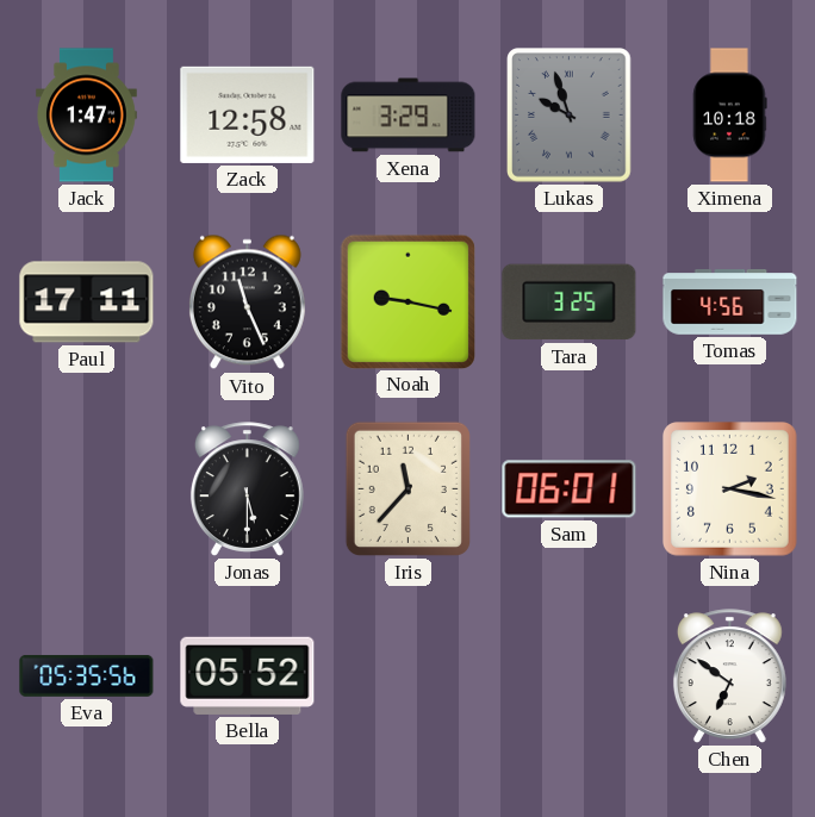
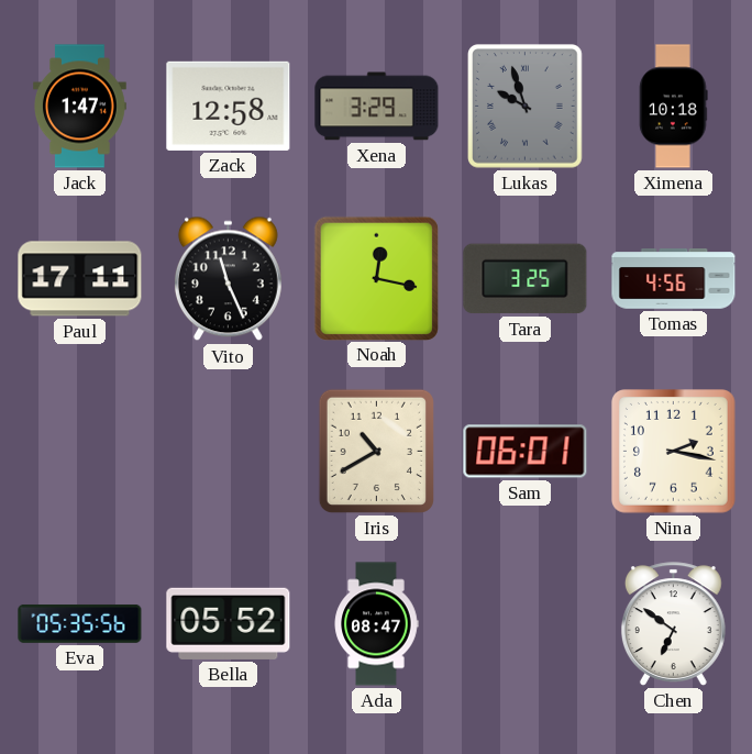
Noah: 9:17 -> 12:17 (376, 278)
Jonas: 5:30 -> none (247, 489)
Iris: 11:37 -> 10:40 (376, 451)
Ada: none -> 08:47 (376, 624)
